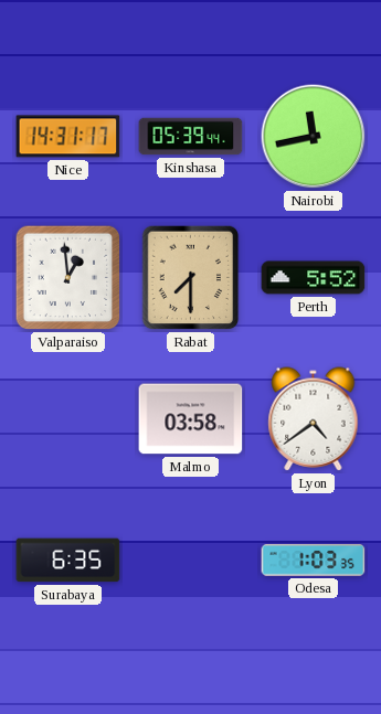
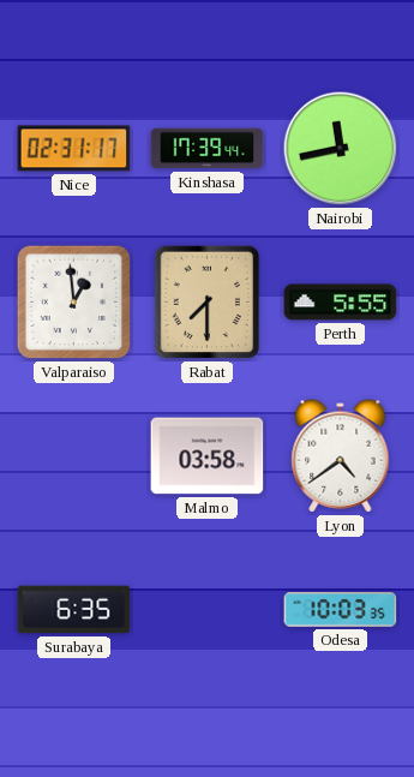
Nice: 14:31 -> 02:31 (74, 149)
Kinshasa: 05:39 -> 17:39 (208, 149)
Perth: 5:52 -> 5:55 (341, 303)
Odesa: 1:03 -> 10:03 (341, 610)
